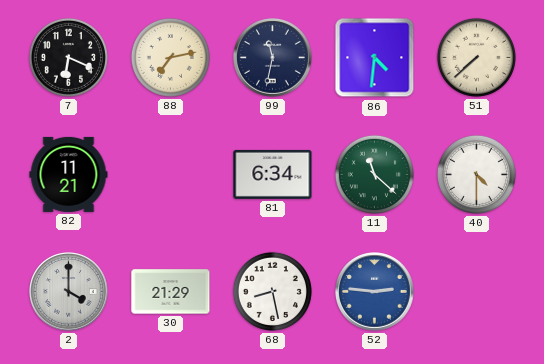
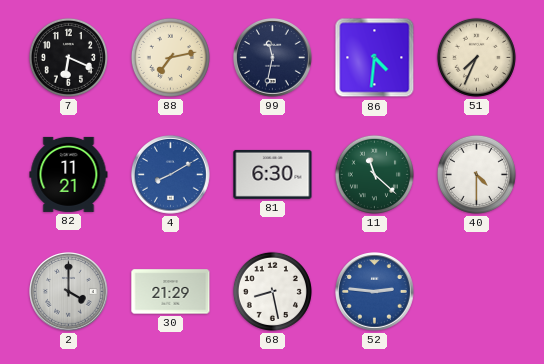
51: 7:38 -> 7:34 (476, 57)
4: none -> 8:10 (171, 175)
81: 6:34 -> 6:30 (273, 174)
